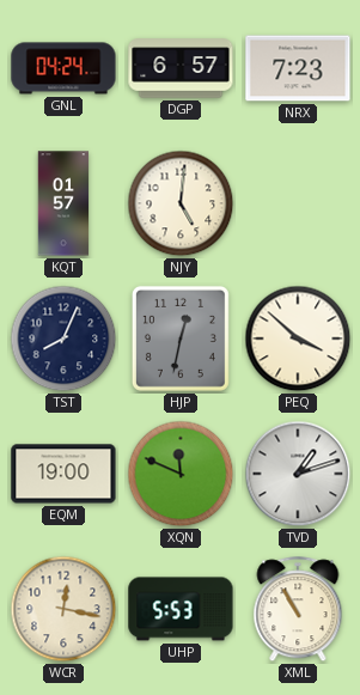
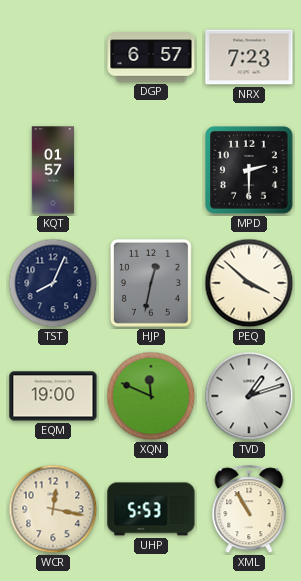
GNL: 04:24 -> none (63, 68)
NJY: 5:01 -> none (181, 203)
MPD: none -> 2:30 (250, 171)
